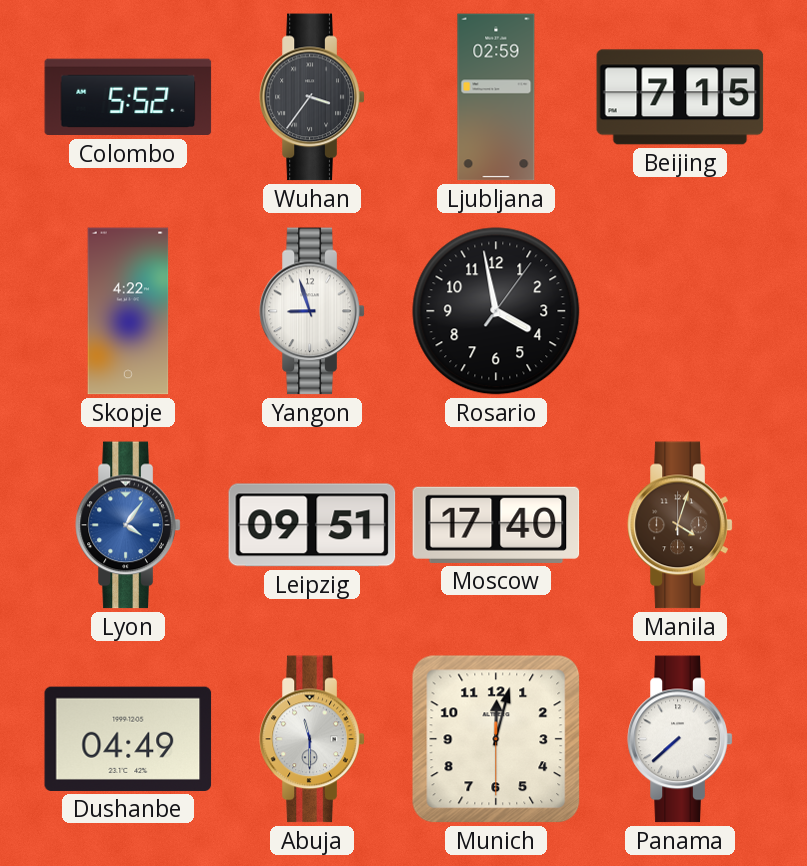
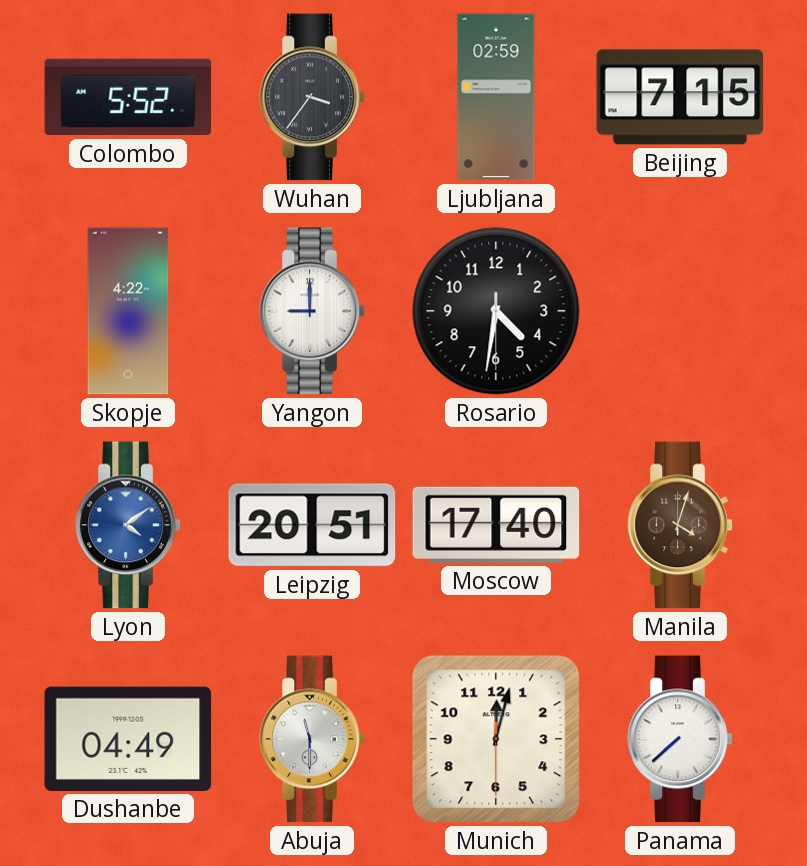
Yangon: 8:57 -> 9:00 (312, 311)
Rosario: 3:58 -> 4:31 (496, 311)
Lyon: 4:06 -> 4:09 (128, 525)
Leipzig: 09:51 -> 20:51 (312, 525)
